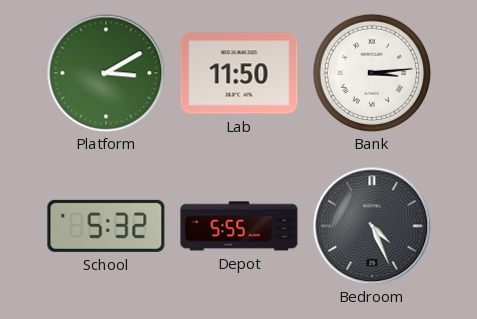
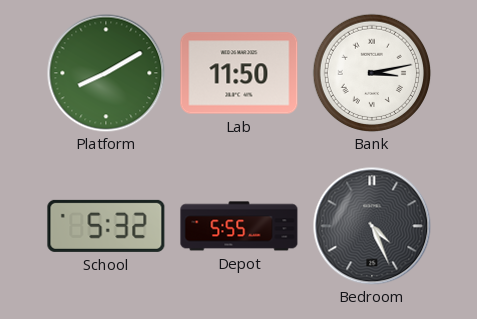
Platform: 3:10 -> 8:10 (106, 73)
Bank: 3:14 -> 3:13 (372, 73)
